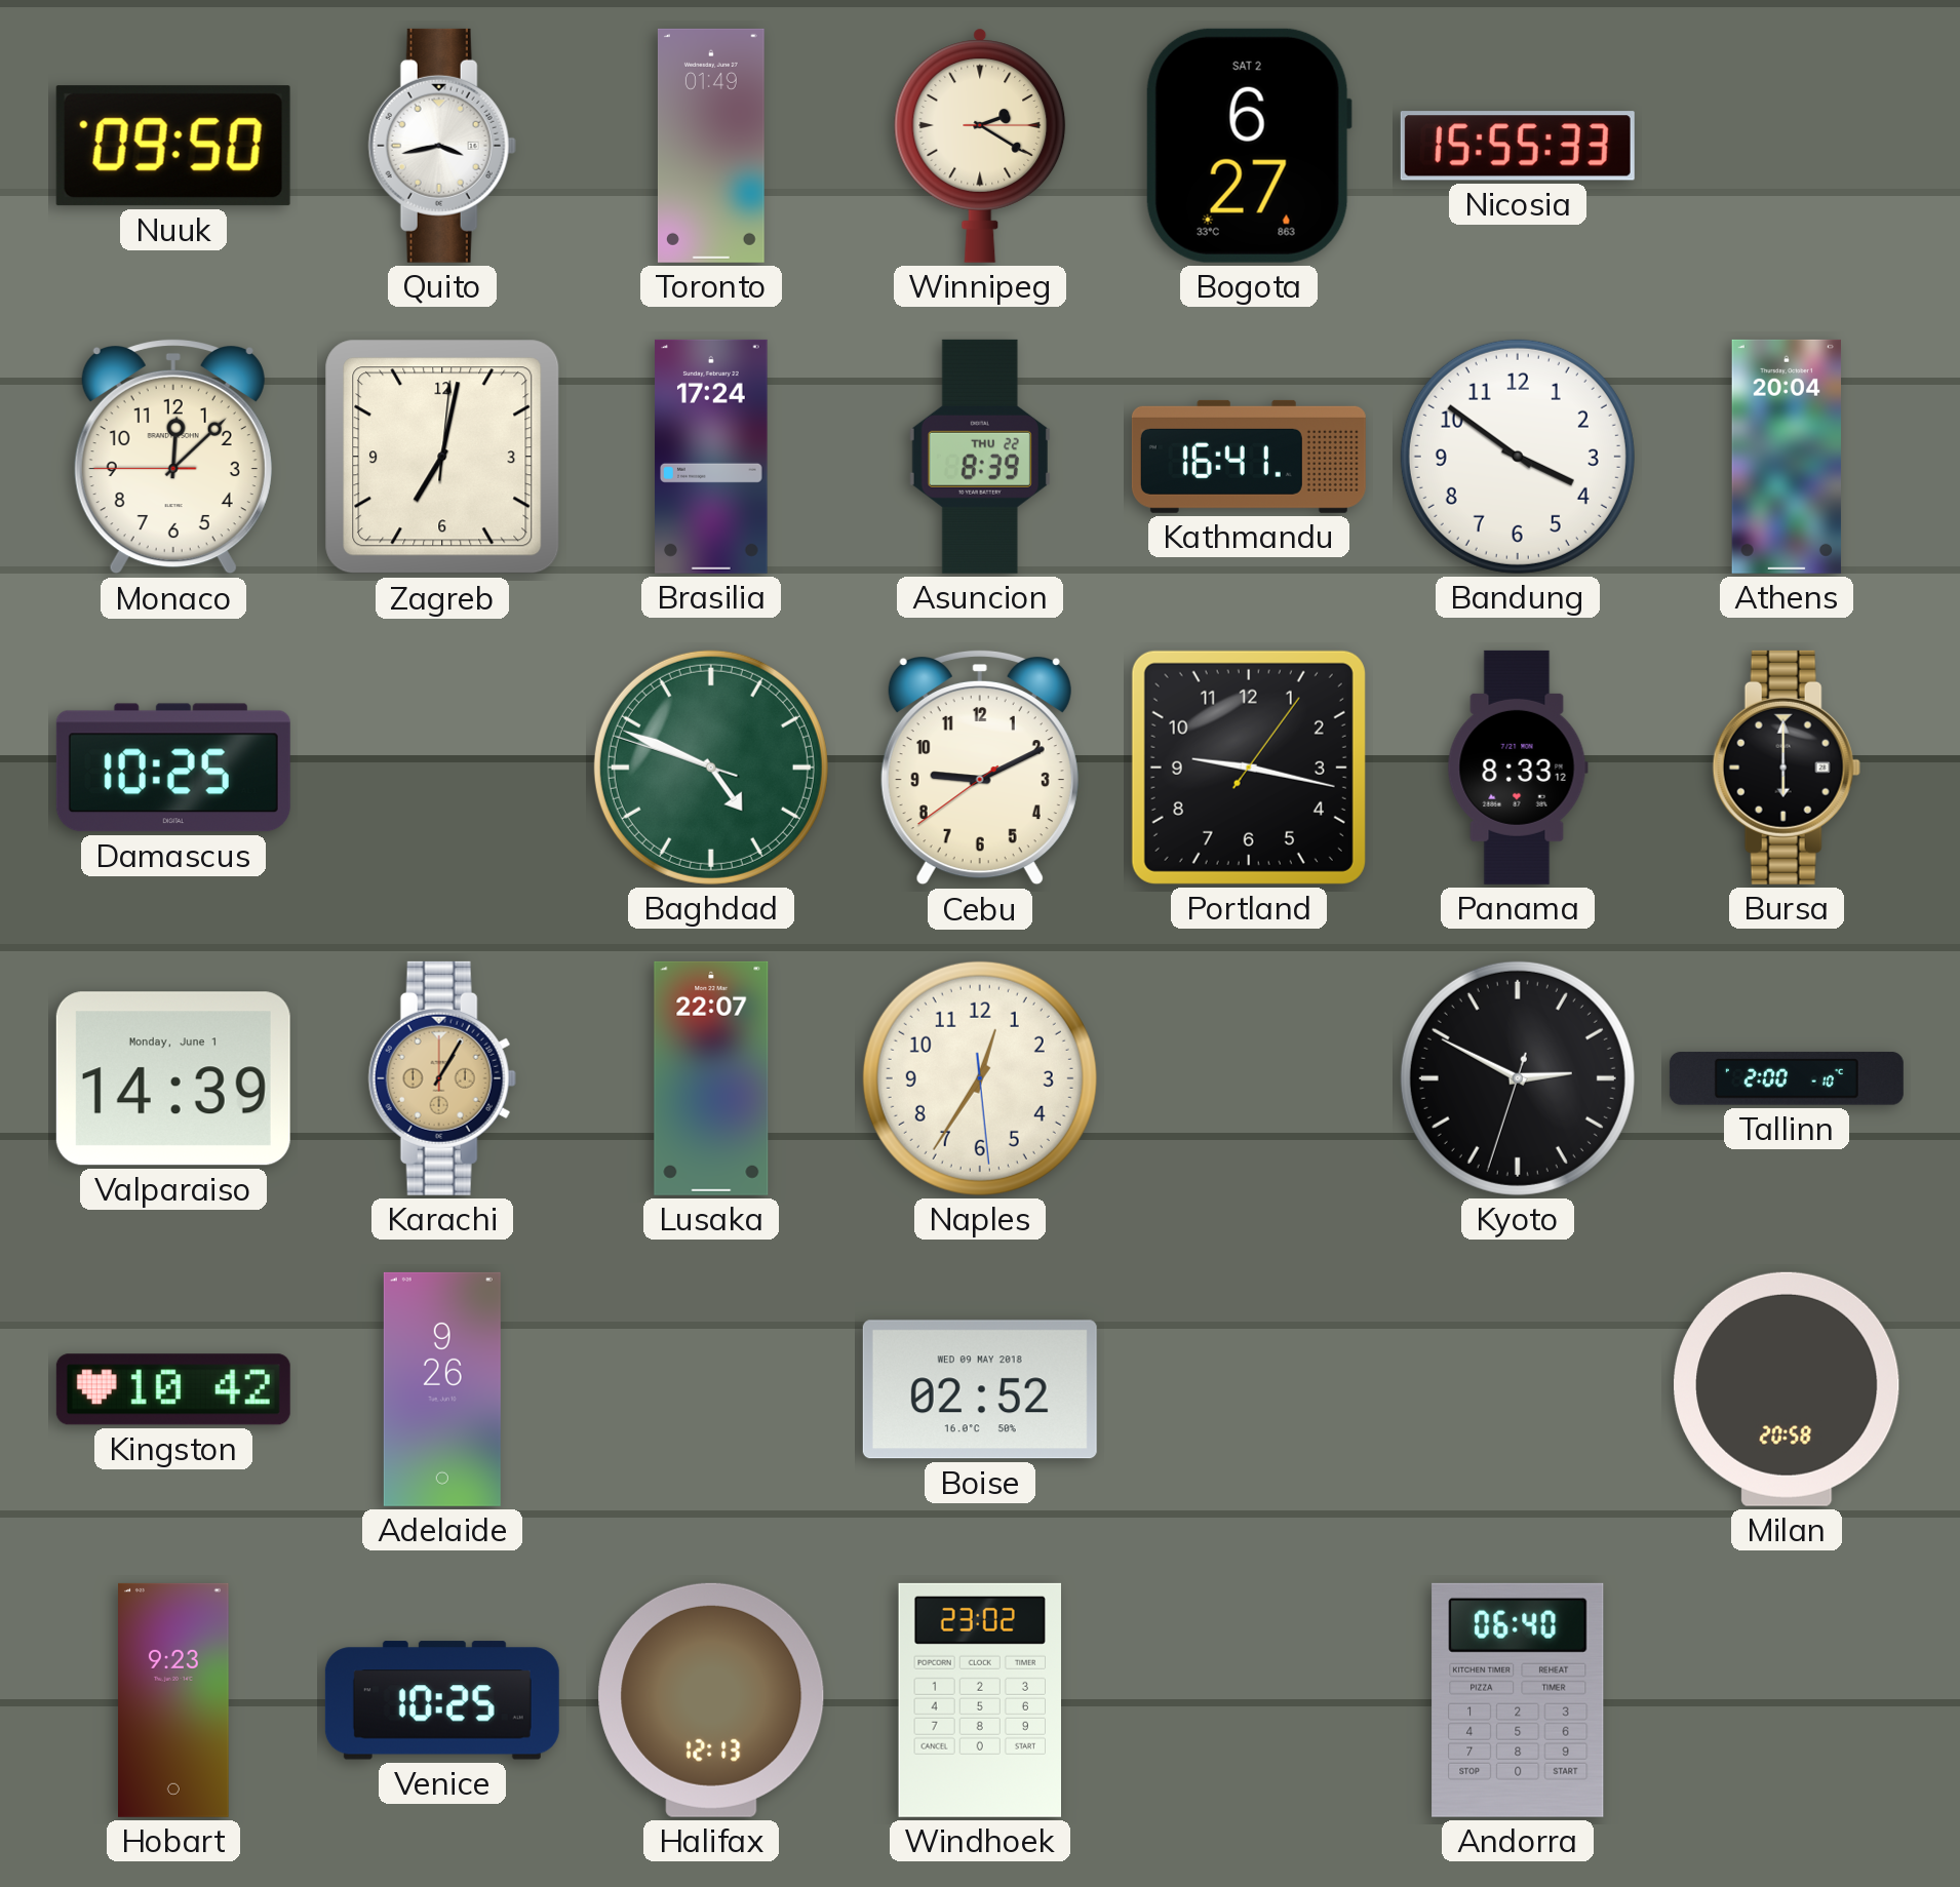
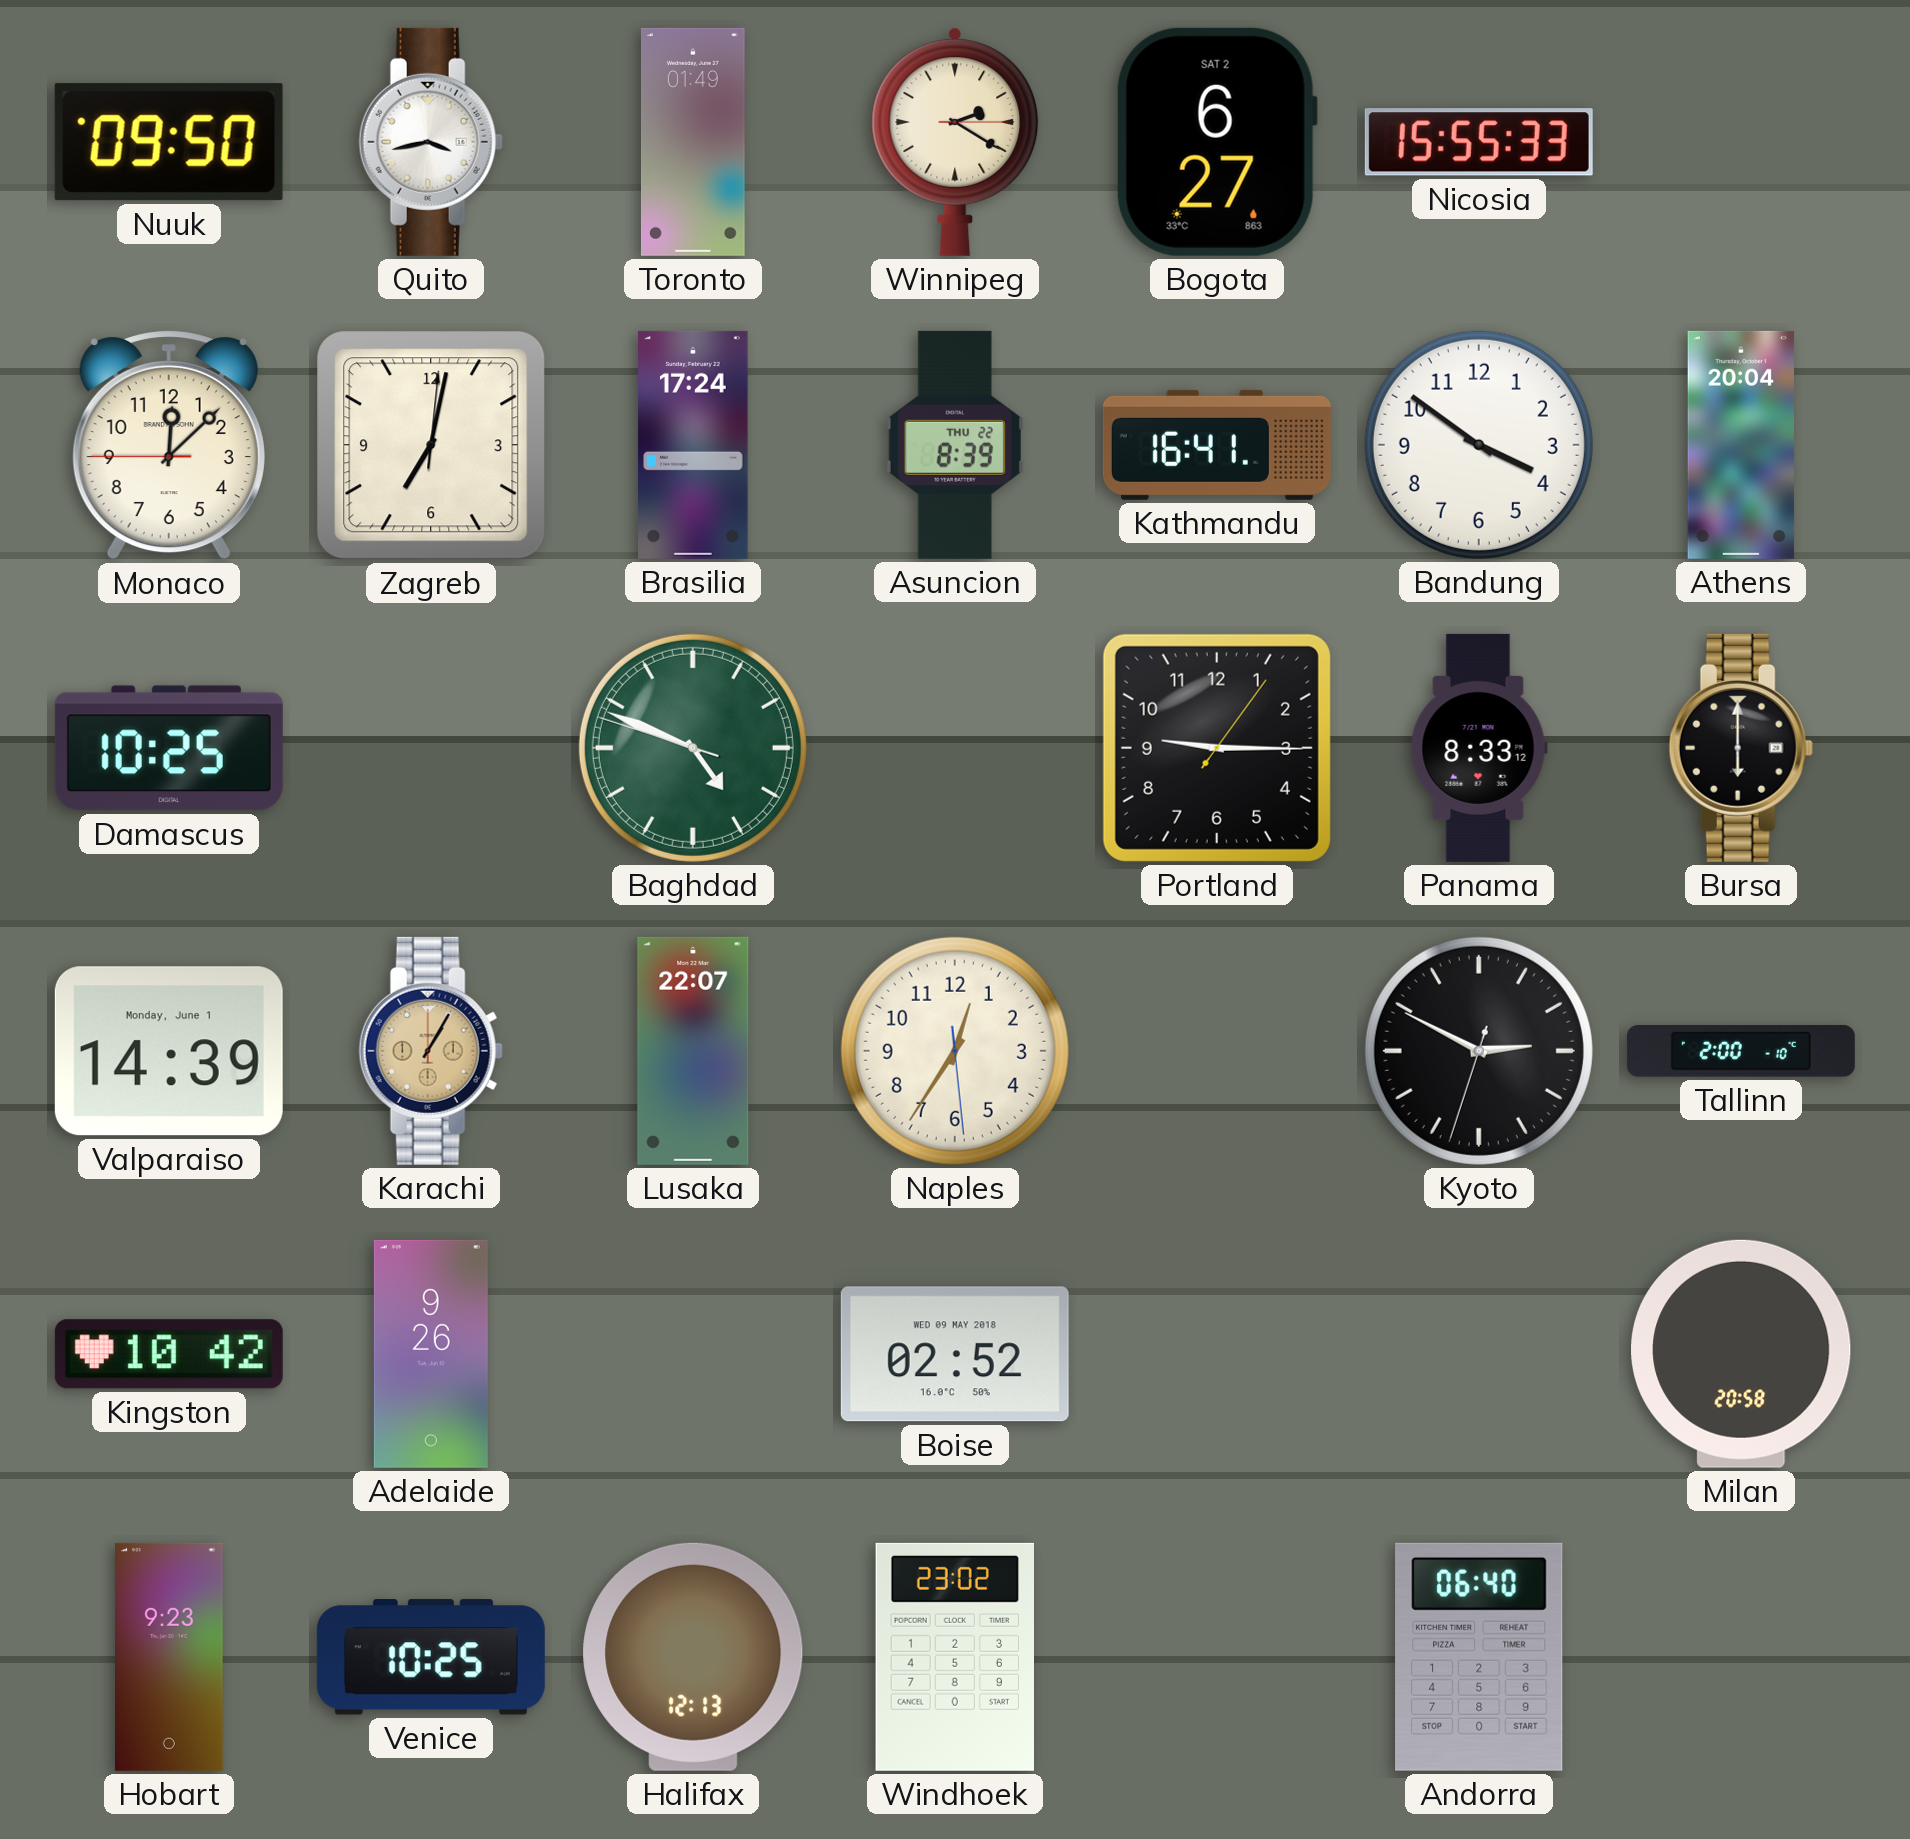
Cebu: 9:10 -> none (980, 768)
Portland: 9:17 -> 9:15 (1217, 748)
